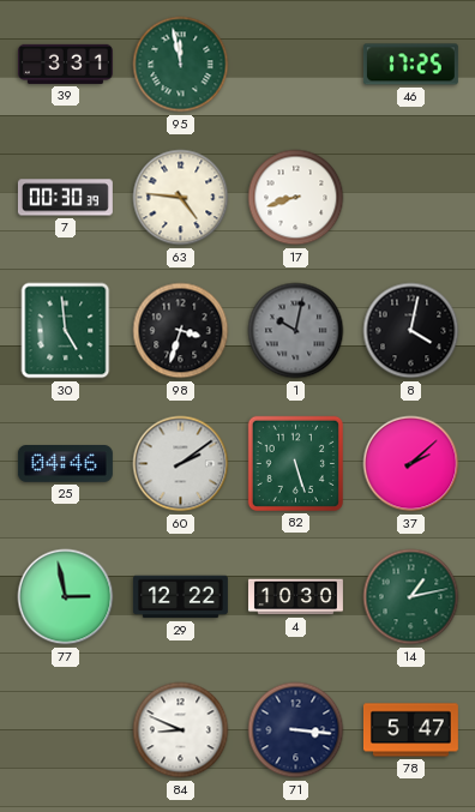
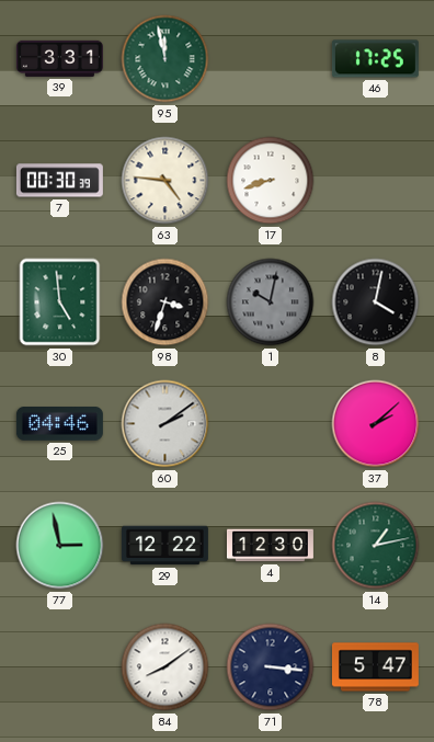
82: 5:27 -> none (295, 463)
4: 10:30 -> 12:30 (270, 546)
84: 8:49 -> 8:09 (165, 667)
